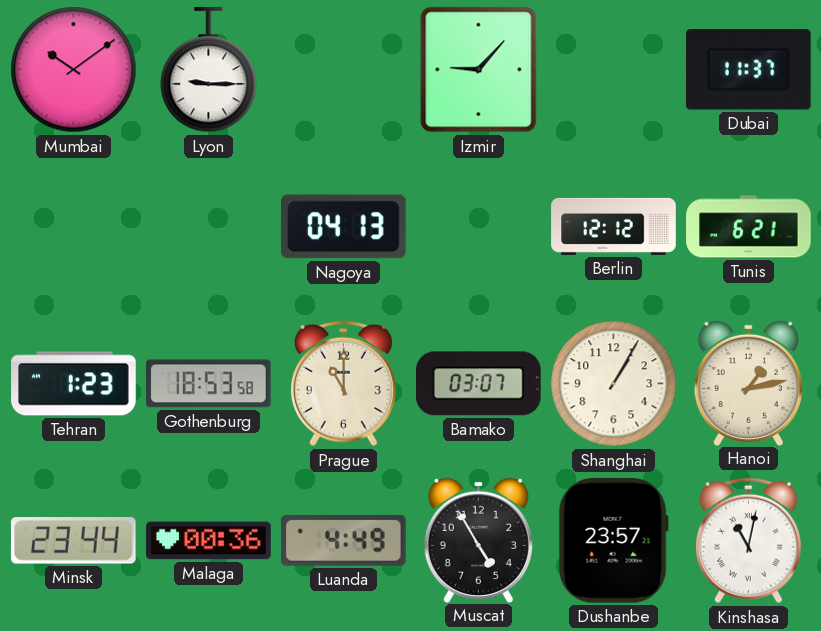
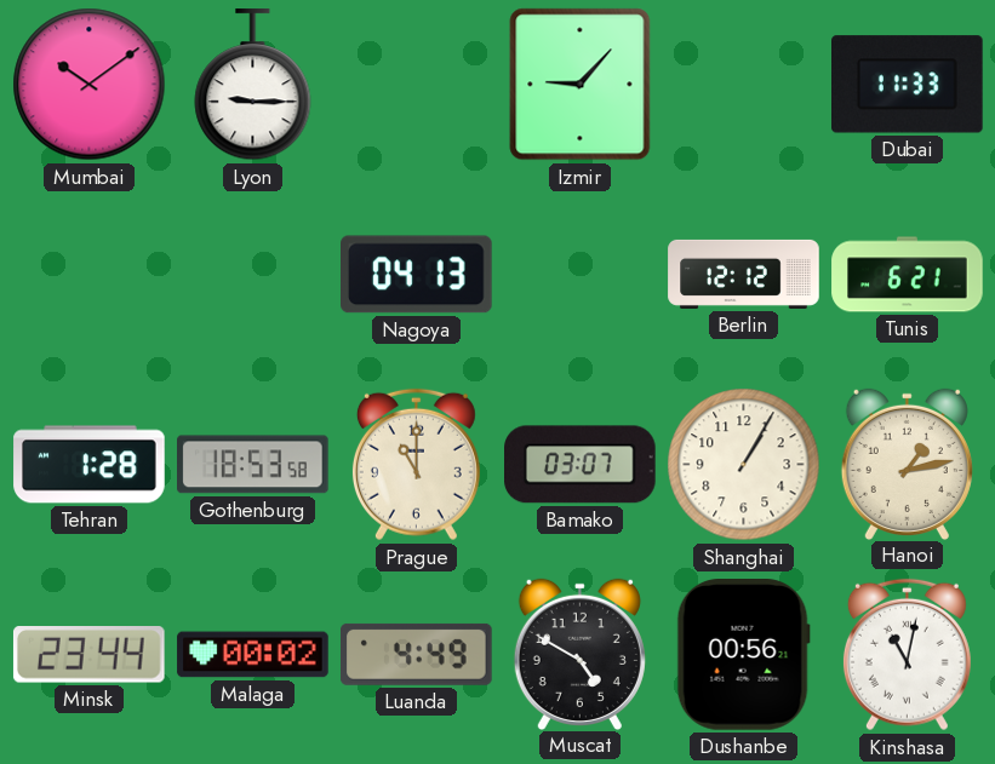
Dubai: 11:37 -> 11:33 (908, 85)
Tehran: 1:23 -> 1:28 (90, 465)
Malaga: 00:36 -> 00:02 (253, 655)
Muscat: 4:55 -> 4:50 (579, 654)
Dushanbe: 23:57 -> 00:56 (743, 655)
